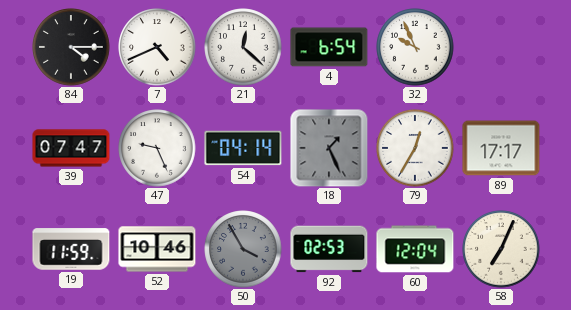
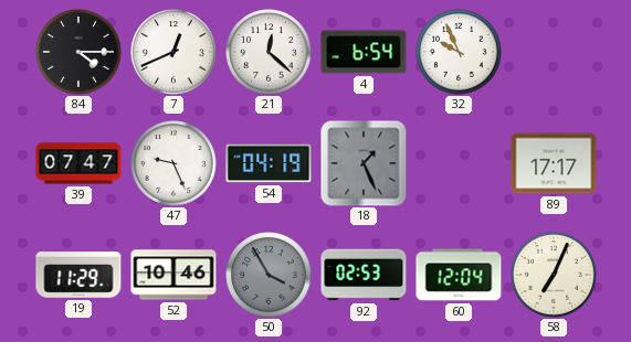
7: 4:41 -> 12:41 (173, 52)
54: 04:14 -> 04:19 (269, 163)
79: 12:35 -> none (415, 148)
19: 11:59 -> 11:29 (78, 275)
